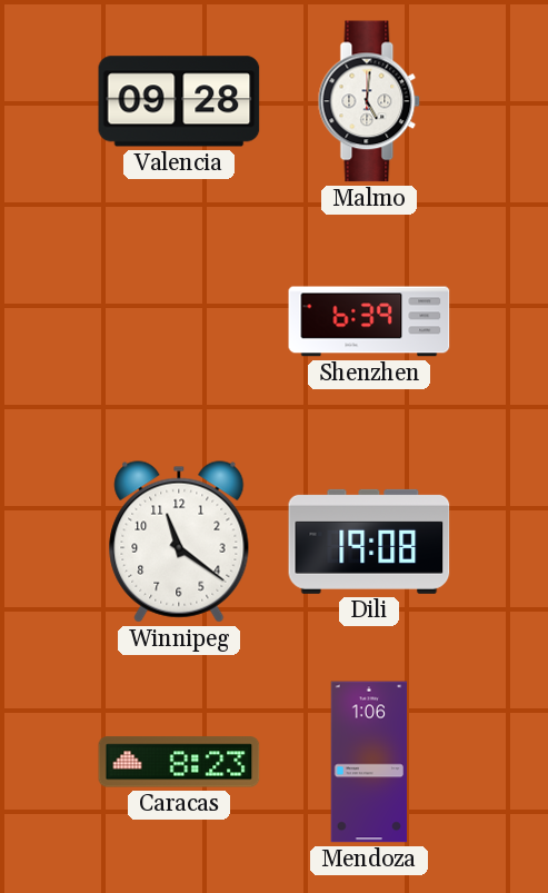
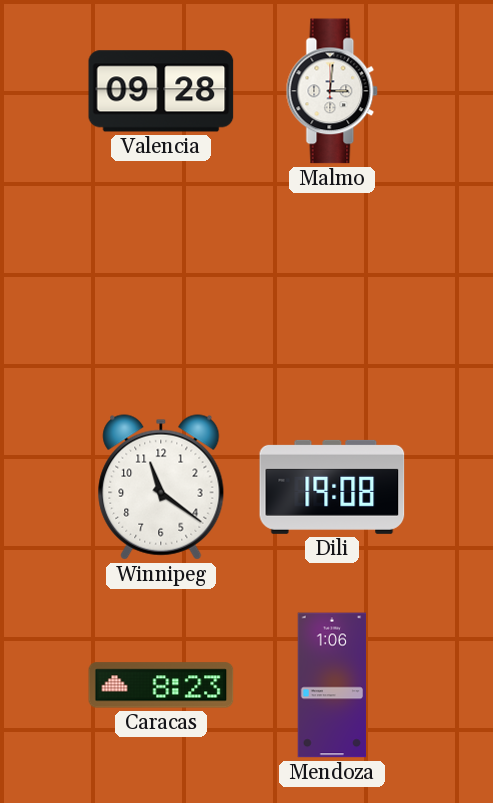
Malmo: 5:01 -> 3:01 (332, 91)
Shenzhen: 6:39 -> none (369, 321)
